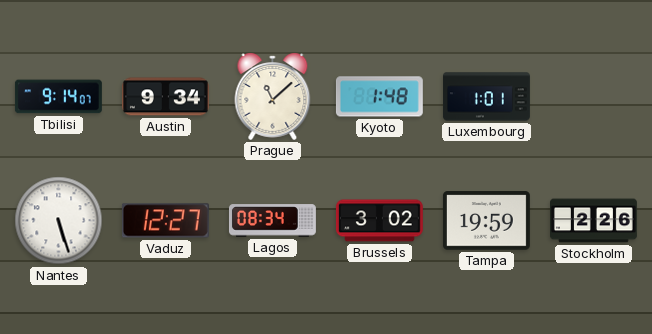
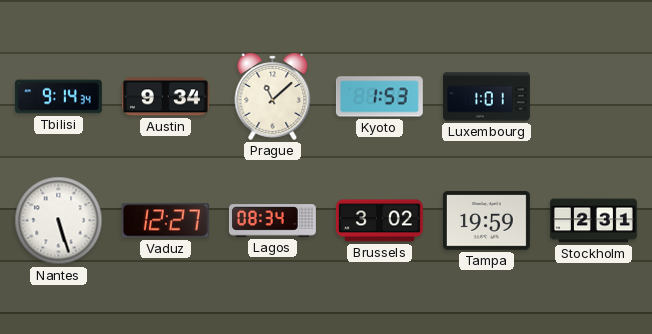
Tbilisi: 9:14:07 -> 9:14:34 (58, 97)
Kyoto: 1:48 -> 1:53 (379, 97)
Stockholm: 2:26 -> 2:31 (594, 221)
